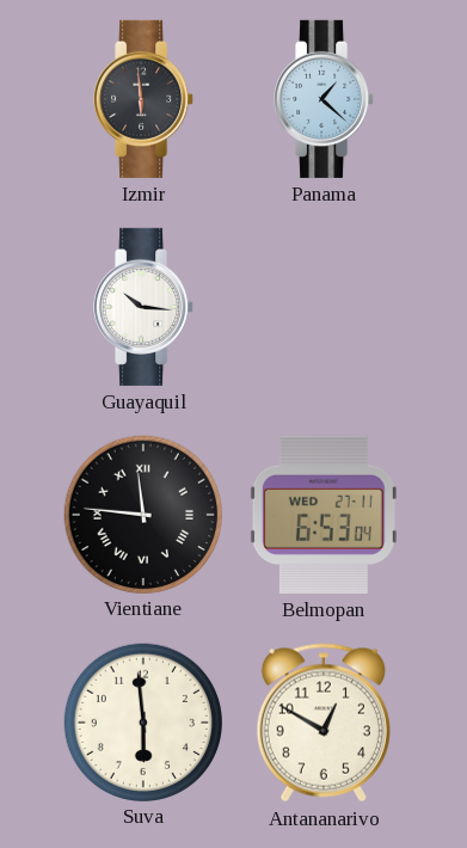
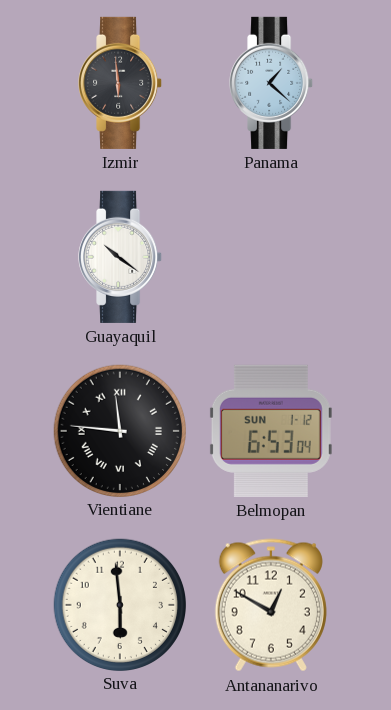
Guayaquil: 10:16 -> 10:21 (121, 257)
Belmopan date: WED 27-11 -> SUN 1-12 (271, 431)
